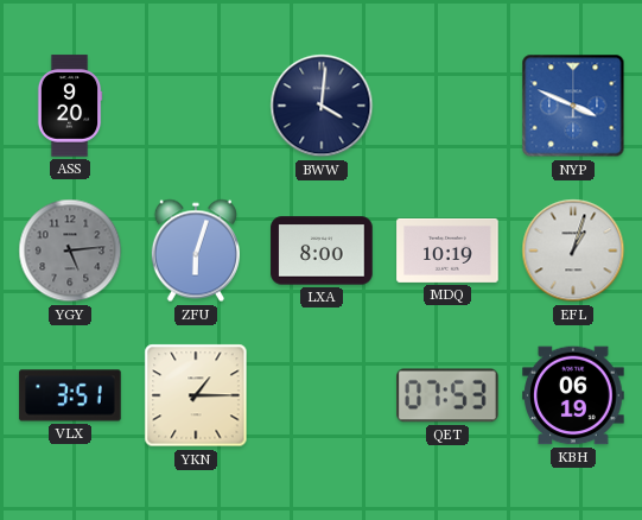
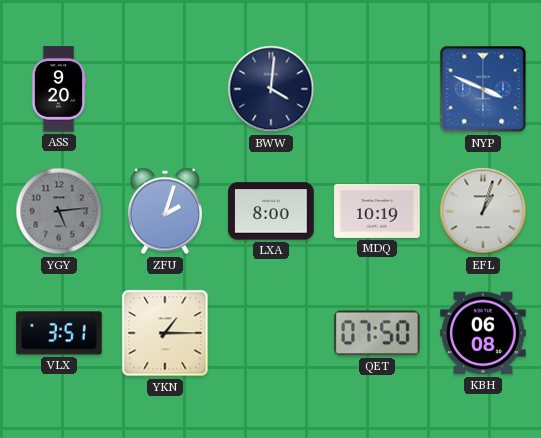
ZFU: 6:03 -> 2:03 (165, 211)
QET: 07:53 -> 07:50 (377, 333)
KBH: 06:19 -> 06:08 (483, 333)
